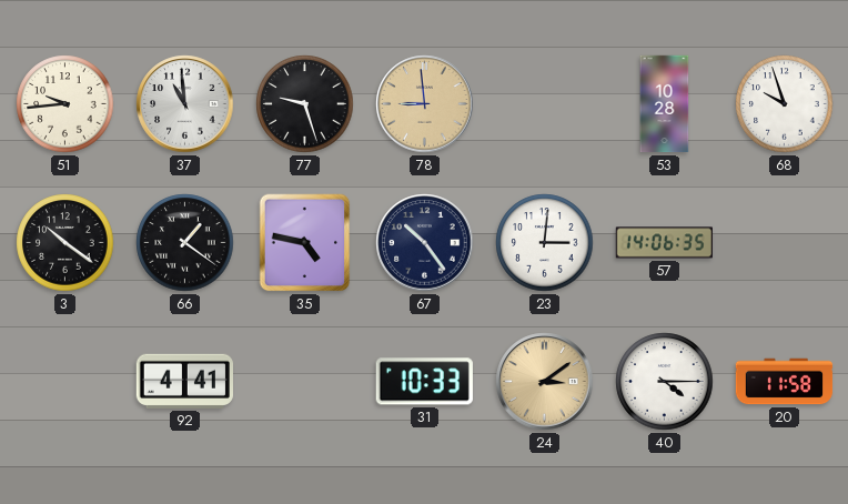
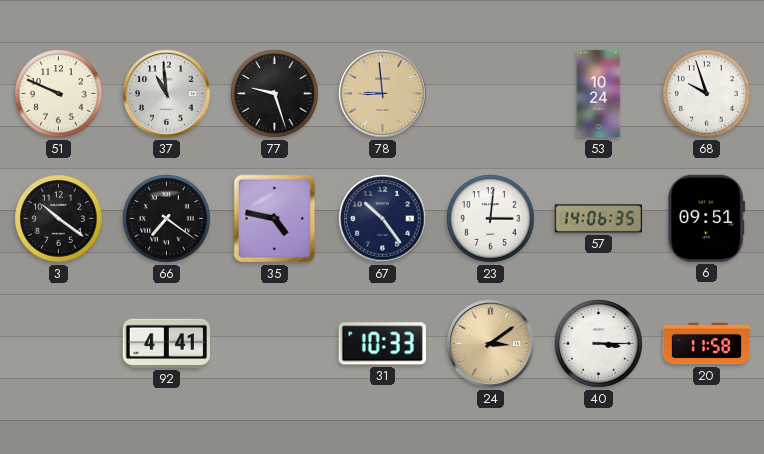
51: 9:44 -> 9:49 (59, 94)
53: 10:28 -> 10:24 (599, 94)
66: 1:21 -> 7:21 (167, 219)
6: none -> 09:51 (707, 218)
40: 4:15 -> 3:15 (599, 344)
